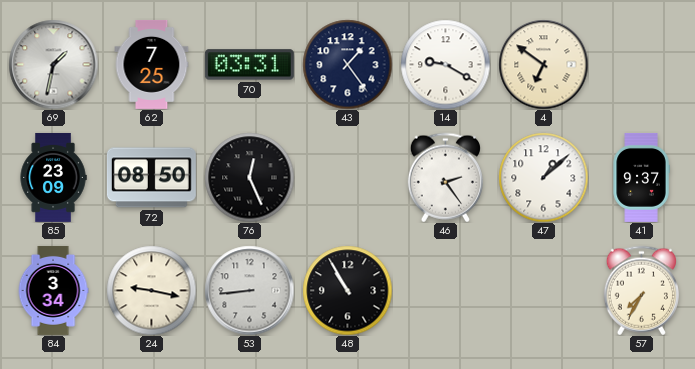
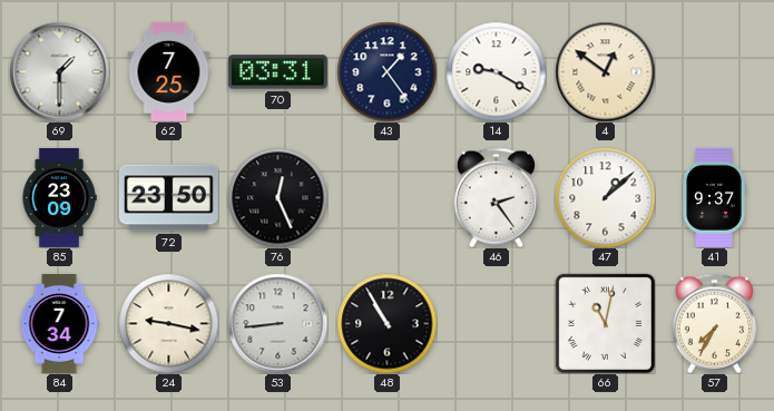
69: 1:32 -> 1:30 (59, 71)
4: 6:51 -> 12:51 (605, 71)
72: 08:50 -> 23:50 (168, 198)
84: 3:34 -> 7:34 (59, 323)
66: none -> 11:02 (605, 323)
